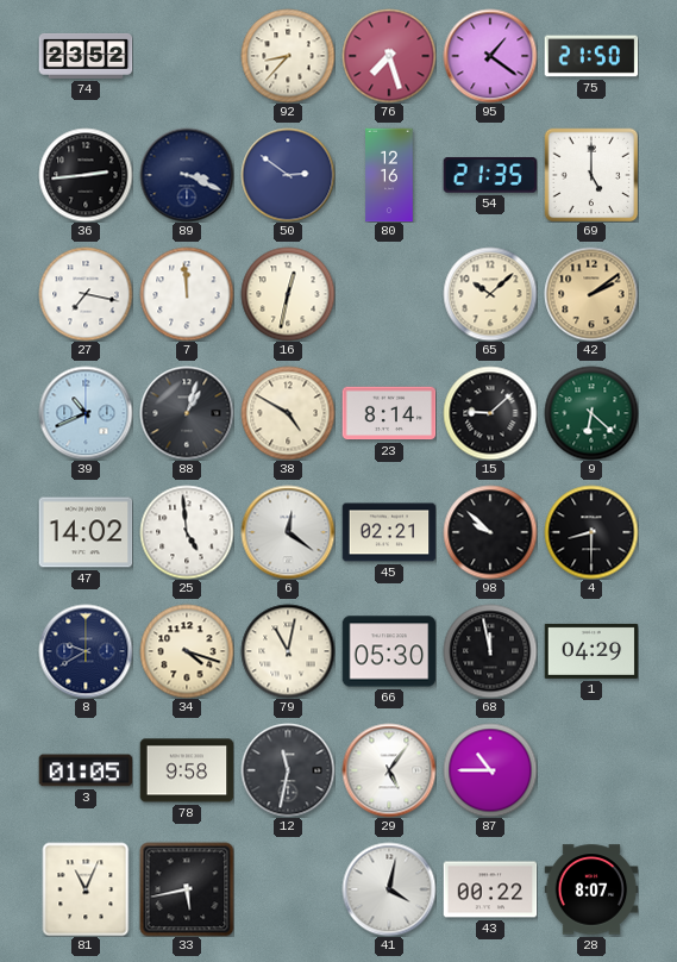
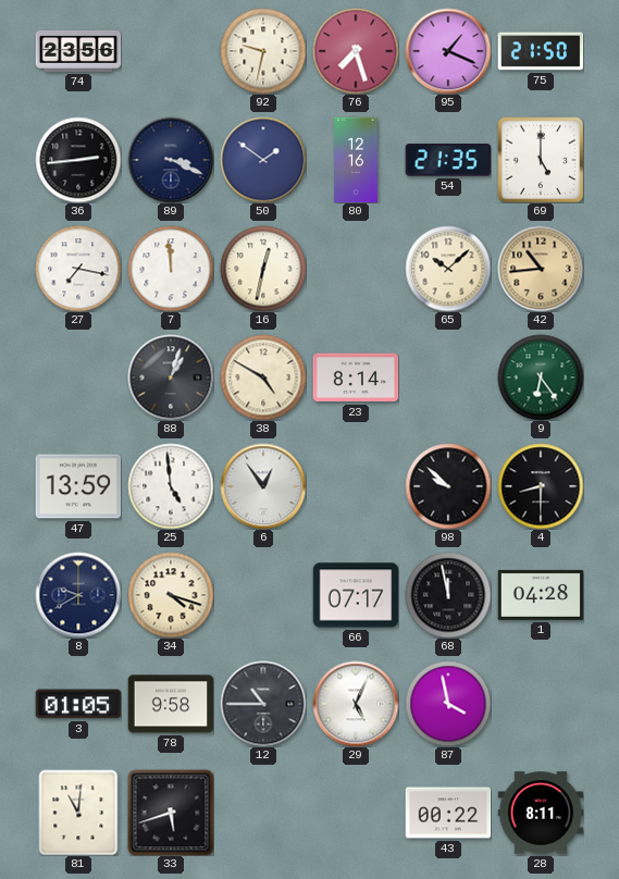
74: 23:52 -> 23:56 (78, 51)
92: 8:37 -> 9:32 (263, 51)
95: 1:21 -> 1:19 (448, 51)
50: 2:51 -> 1:51 (263, 160)
42: 2:09 -> 10:44 (541, 269)
39: 10:41 -> none (86, 413)
15: 9:08 -> none (490, 413)
9: 6:22 -> 6:24 (541, 377)
47: 14:02 -> 13:59 (78, 486)
6: 12:21 -> 12:54 (263, 486)
45: 02:21 -> none (389, 532)
79: 11:02 -> none (288, 651)
66: 05:30 -> 07:17 (356, 595)
1: 04:29 -> 04:28 (541, 595)
12: 11:32 -> 10:45 (263, 704)
29: 5:06 -> 5:04 (356, 704)
87: 10:45 -> 3:58 (448, 704)
81: 11:04 -> 11:01 (78, 813)
33: 5:43 -> 5:42 (171, 813)
41: 4:02 -> none (389, 889)
28: 8:07 -> 8:11 (541, 813)
